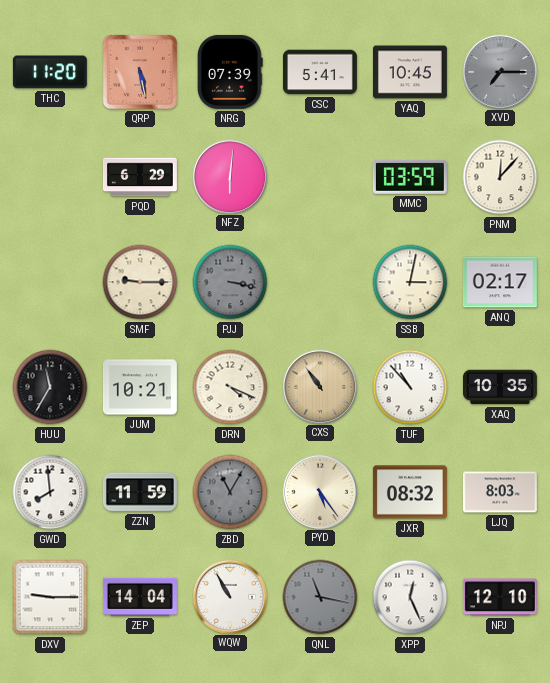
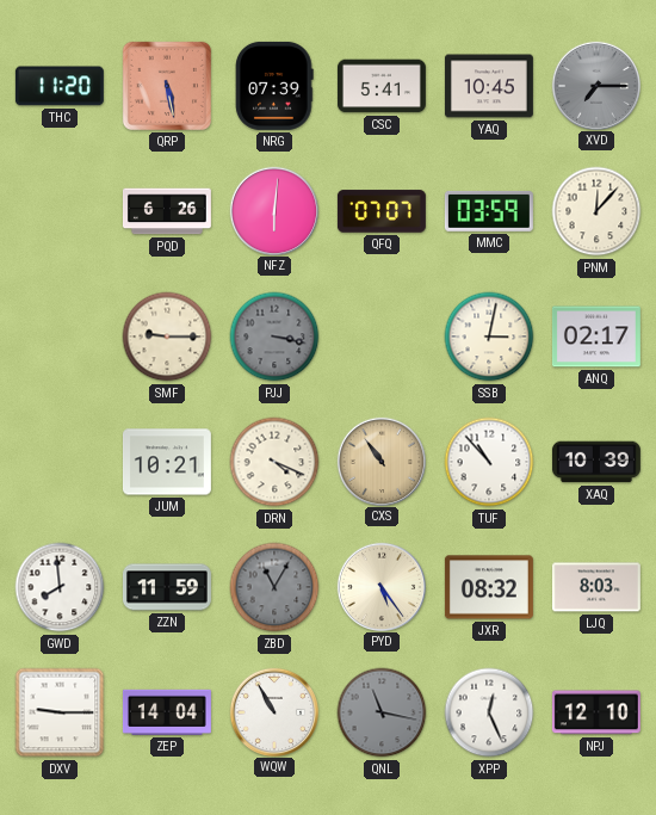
PQD: 6:29 -> 6:26 (167, 211)
QFQ: none -> 07:07 (382, 211)
HUU: 11:35 -> none (50, 387)
XAQ: 10:35 -> 10:39 (596, 462)
